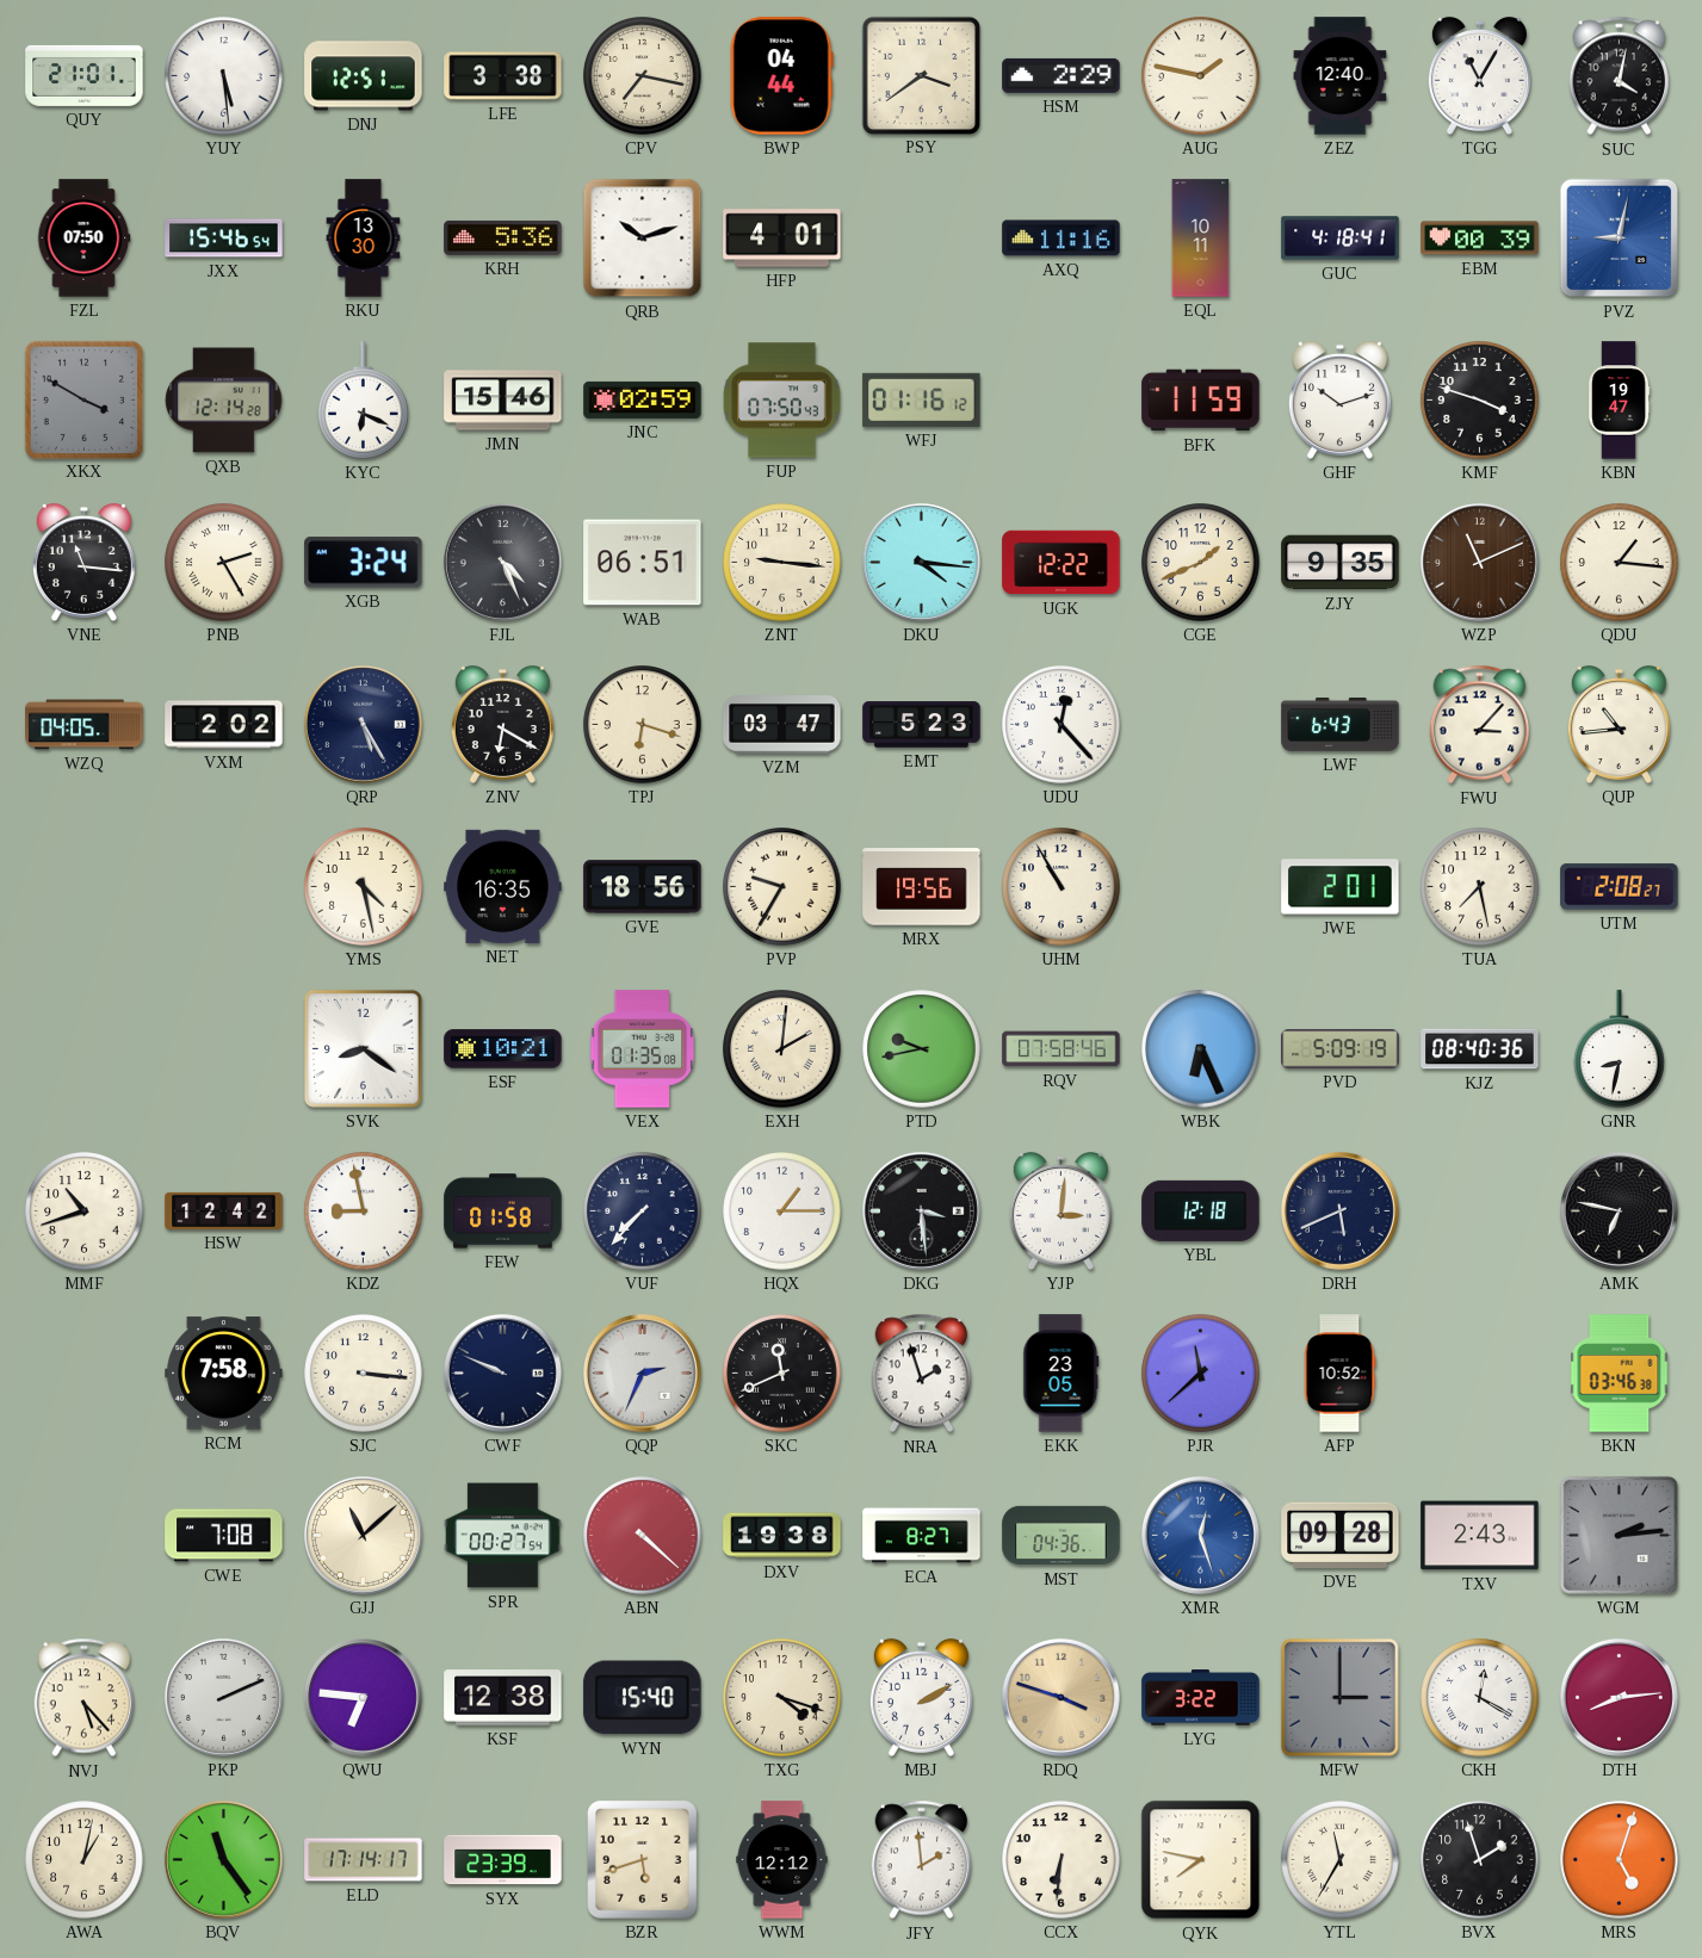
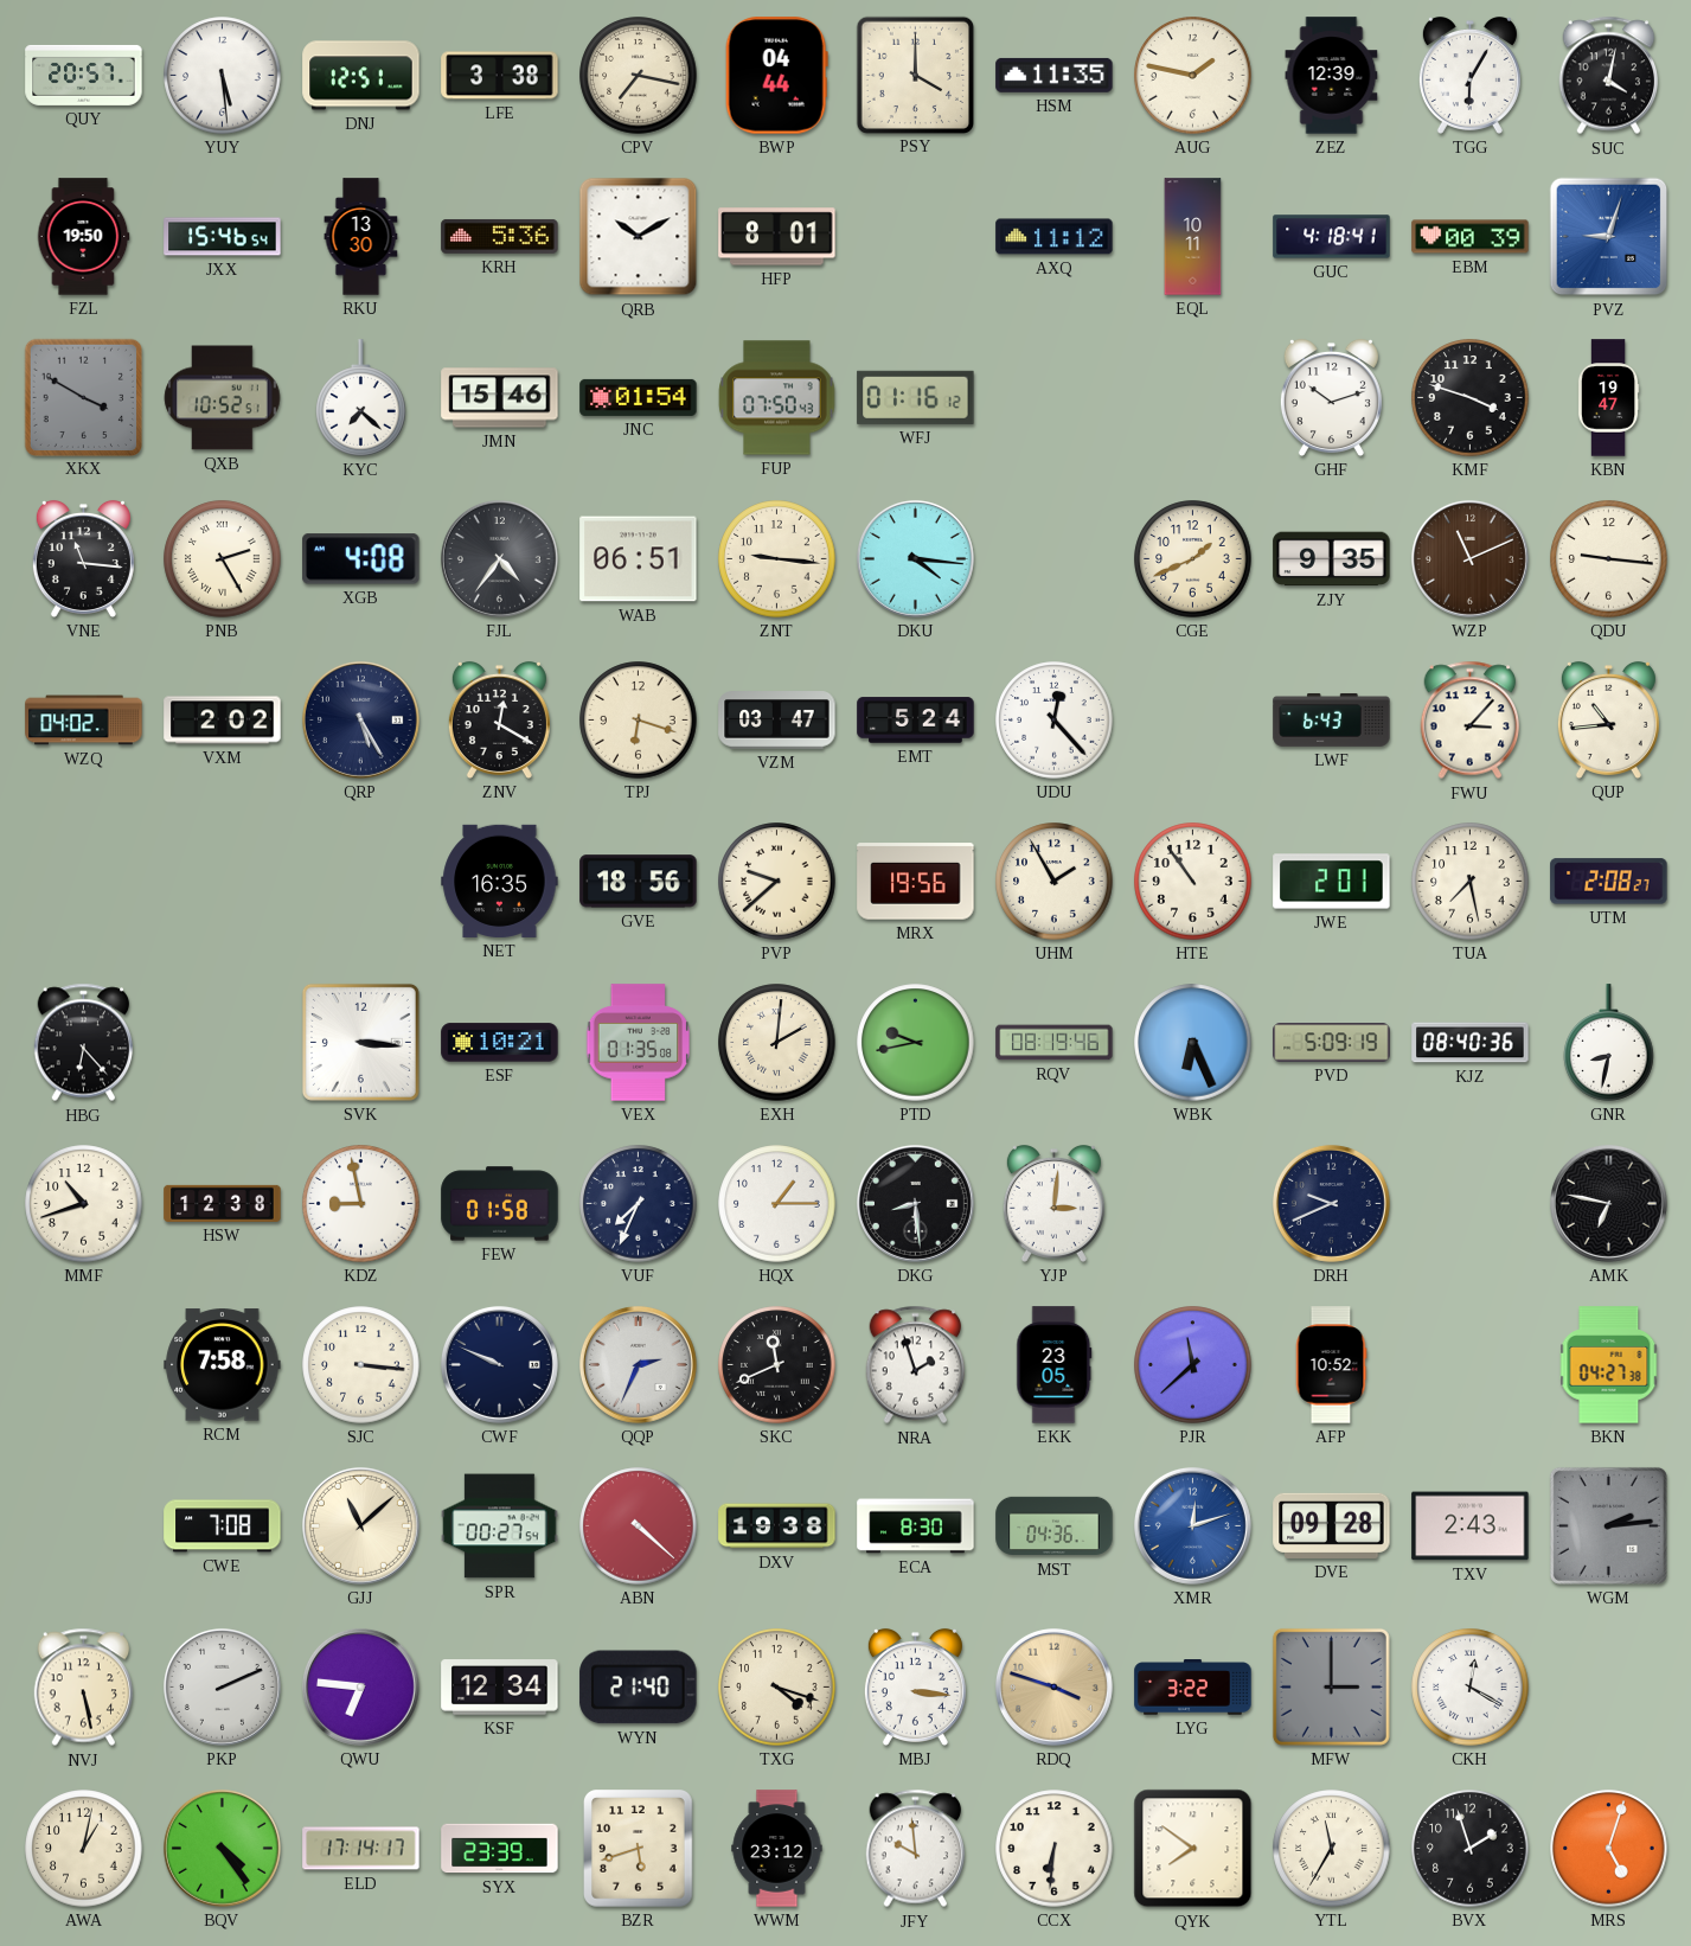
QUY: 21:01 -> 20:57 (84, 75)
PSY: 3:39 -> 4:00 (915, 75)
HSM: 2:29 -> 11:35 (1055, 75)
ZEZ: 12:40 -> 12:39 (1332, 76)
TGG: 11:05 -> 6:05 (1469, 75)
FZL: 07:50 -> 19:50 (83, 237)
QRB: 10:12 -> 10:10 (639, 237)
HFP: 4:01 -> 8:01 (777, 237)
AXQ: 11:16 -> 11:12 (1055, 237)
PVZ: 9:02 -> 9:03 (1609, 237)
QXB: 12:14 -> 10:52 (223, 398)
KYC: 6:19 -> 7:22 (361, 398)
JNC: 02:59 -> 01:54 (639, 397)
BFK: 11:59 -> none (1201, 401)
XGB: 3:24 -> 4:08 (361, 559)
FJL: 4:26 -> 4:36 (499, 558)
UGK: 12:22 -> none (1062, 563)
QDU: 1:16 -> 9:16 (1609, 559)
WZQ: 04:05 -> 04:02 (84, 721)
ZNV: 6:20 -> 12:20 (499, 719)
EMT: 5:23 -> 5:24 (916, 721)
YMS: 4:28 -> none (364, 887)
PVP: 9:35 -> 9:38 (777, 882)
UHM: 10:55 -> 1:55 (1055, 882)
HTE: none -> 10:54 (1193, 882)
HBG: none -> 6:23 (84, 1043)
SVK: 8:21 -> 3:16 (360, 1042)
RQV: 07:58 -> 08:19 (1055, 1043)
HSW: 12:42 -> 12:38 (223, 1203)
VUF: 7:37 -> 7:34 (639, 1204)
DKG: 3:29 -> 8:29 (915, 1203)
YBL: 12:18 -> none (1201, 1210)
DRH: 5:41 -> 9:41 (1331, 1203)
BKN: 03:46 -> 04:27 (1609, 1365)
ECA: 8:27 -> 8:30 (916, 1526)
XMR: 12:27 -> 12:12 (1192, 1525)
NVJ: 5:23 -> 5:28 (84, 1688)
KSF: 12:38 -> 12:34 (500, 1688)
WYN: 15:40 -> 21:40 (639, 1688)
MBJ: 2:10 -> 3:16 (915, 1686)
DTH: 8:14 -> none (1619, 1697)
BQV: 11:24 -> 4:24 (222, 1848)
WWM: 12:12 -> 23:12 (777, 1849)
JFY: 1:59 -> 9:59 (916, 1849)
QYK: 7:47 -> 7:51 (1193, 1849)
